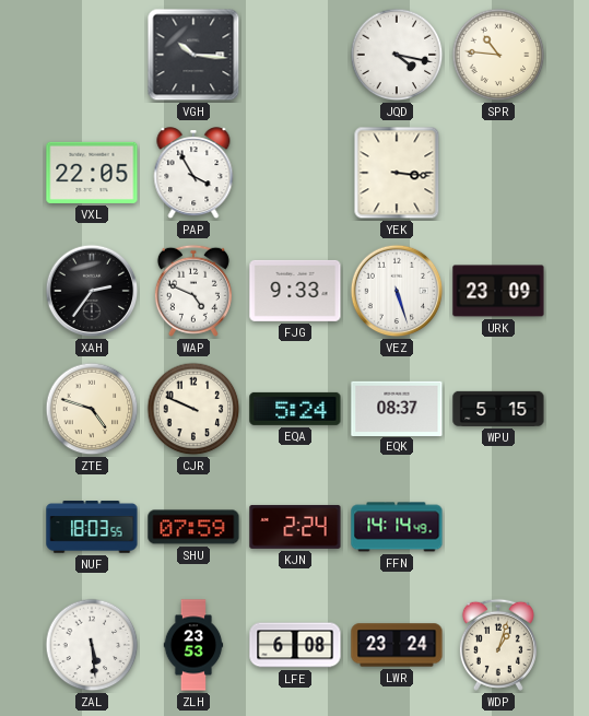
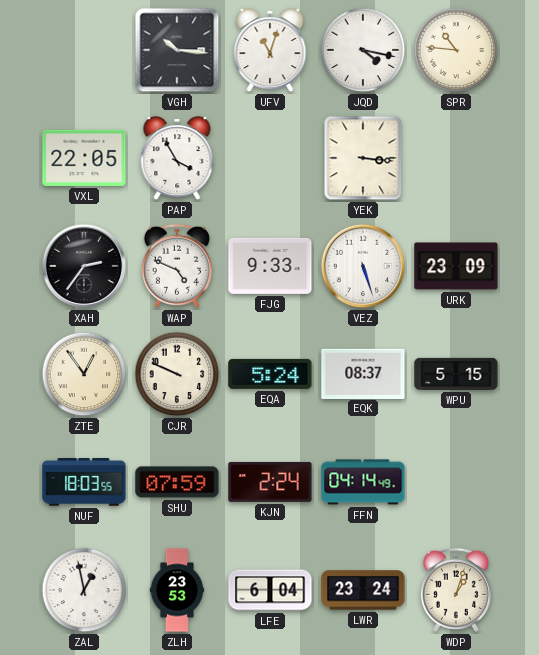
UFV: none -> 11:03 (270, 51)
ZTE: 4:48 -> 12:54 (84, 374)
FFN: 14:14 -> 04:14 (363, 482)
ZAL: 5:29 -> 12:58 (84, 590)
LFE: 6:08 -> 6:04 (270, 590)
